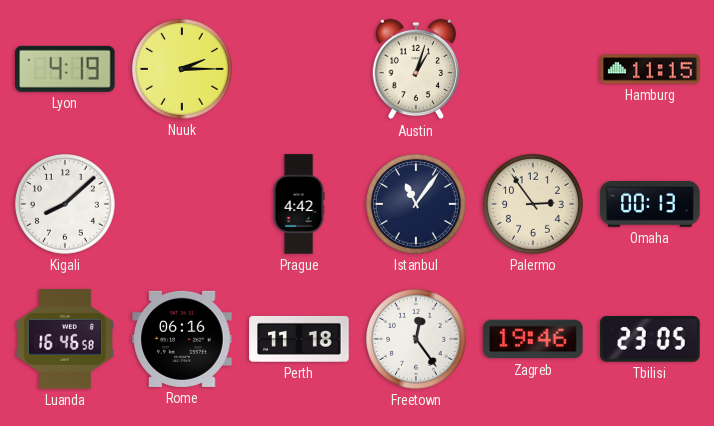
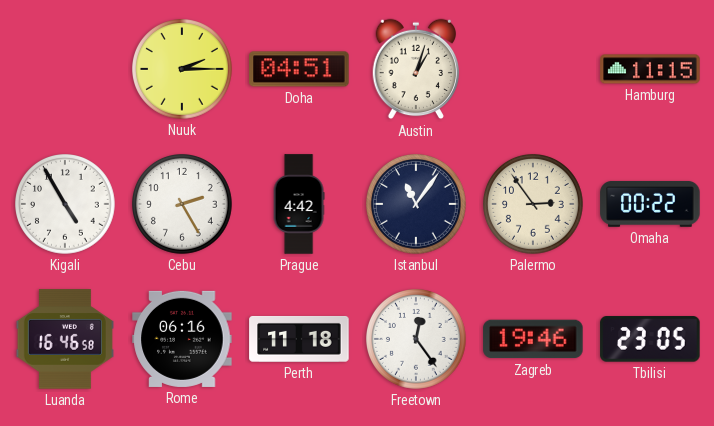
Lyon: 4:19 -> none (65, 69)
Doha: none -> 04:51 (299, 69)
Kigali: 8:08 -> 4:55 (66, 205)
Cebu: none -> 2:25 (183, 205)
Omaha: 00:13 -> 00:22 (650, 204)
